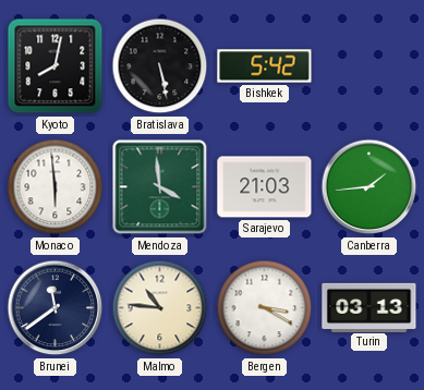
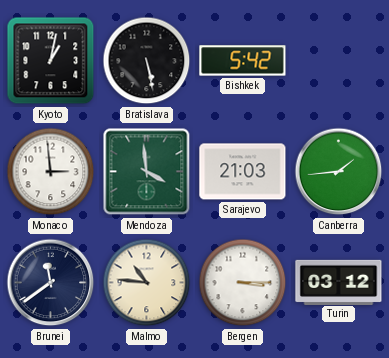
Kyoto: 8:02 -> 1:02 (51, 61)
Monaco: 5:59 -> 2:59 (51, 172)
Bergen: 3:20 -> 3:15 (243, 283)
Turin: 03:13 -> 03:12 (339, 282)
